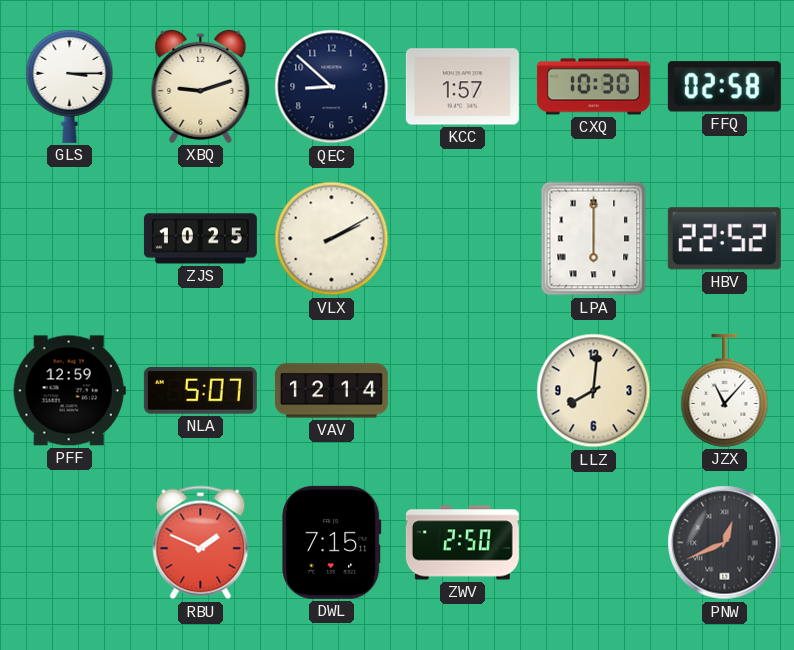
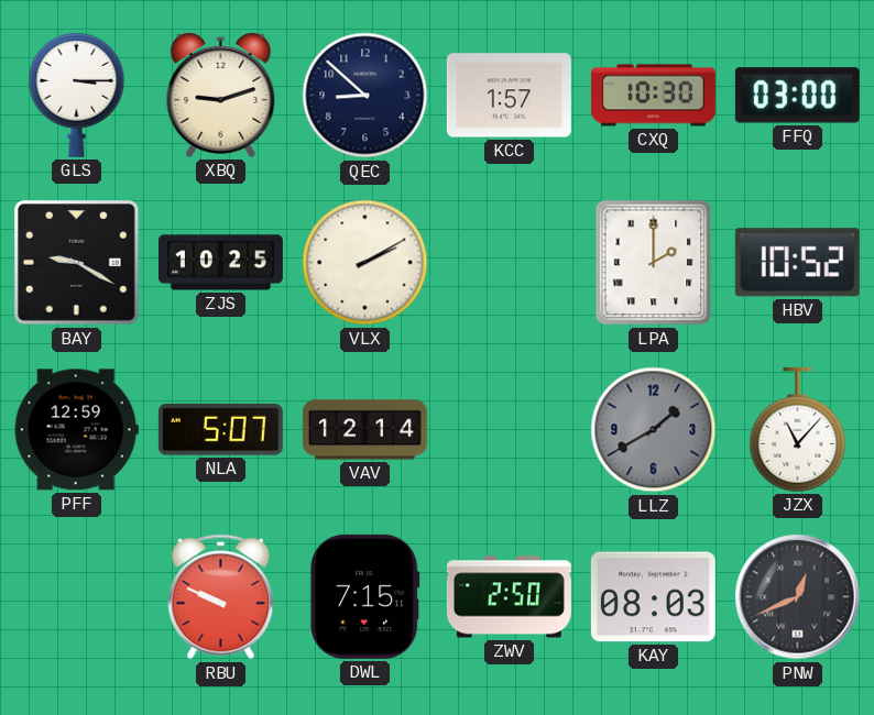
FFQ: 02:58 -> 03:00 (797, 96)
BAY: none -> 9:20 (77, 263)
LPA: 6:00 -> 2:00 (654, 263)
HBV: 22:52 -> 10:52 (797, 263)
LLZ: 8:01 -> 1:40 (654, 430)
LLZ dial: cream -> grey (654, 430)
RBU: 1:49 -> 9:49 (221, 597)
KAY: none -> 08:03 (653, 597)
